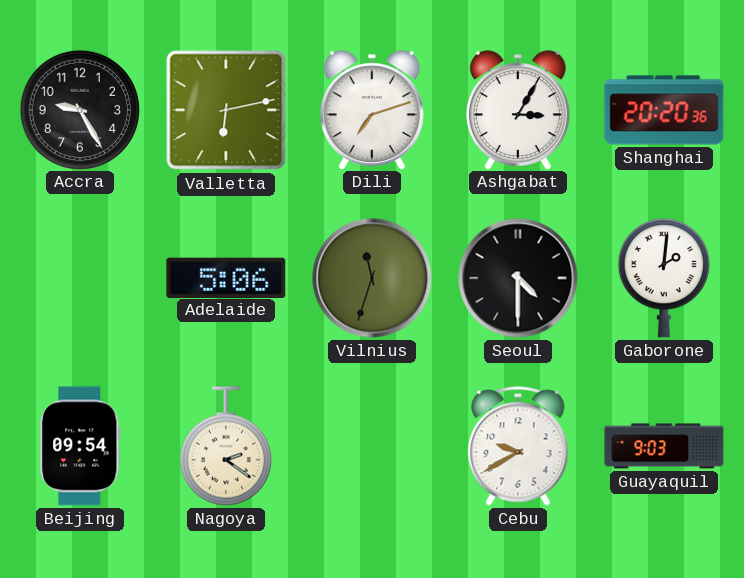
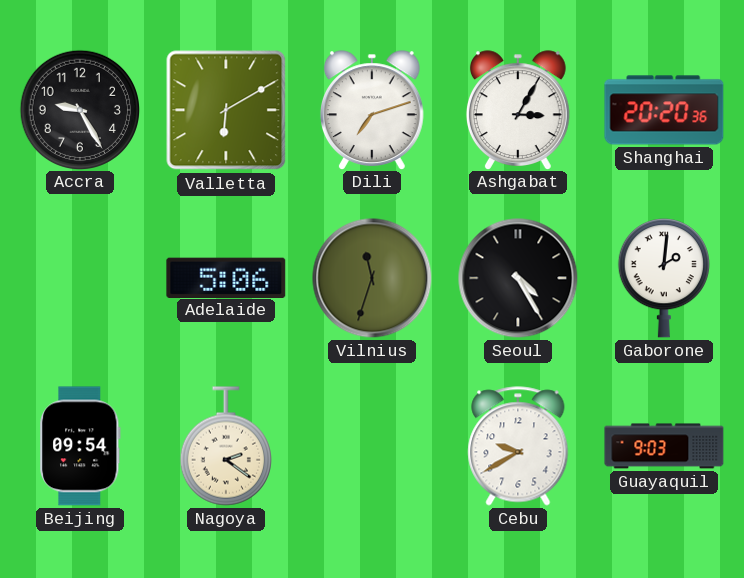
Valletta: 6:13 -> 6:10 (226, 110)
Seoul: 4:30 -> 4:25 (518, 278)
